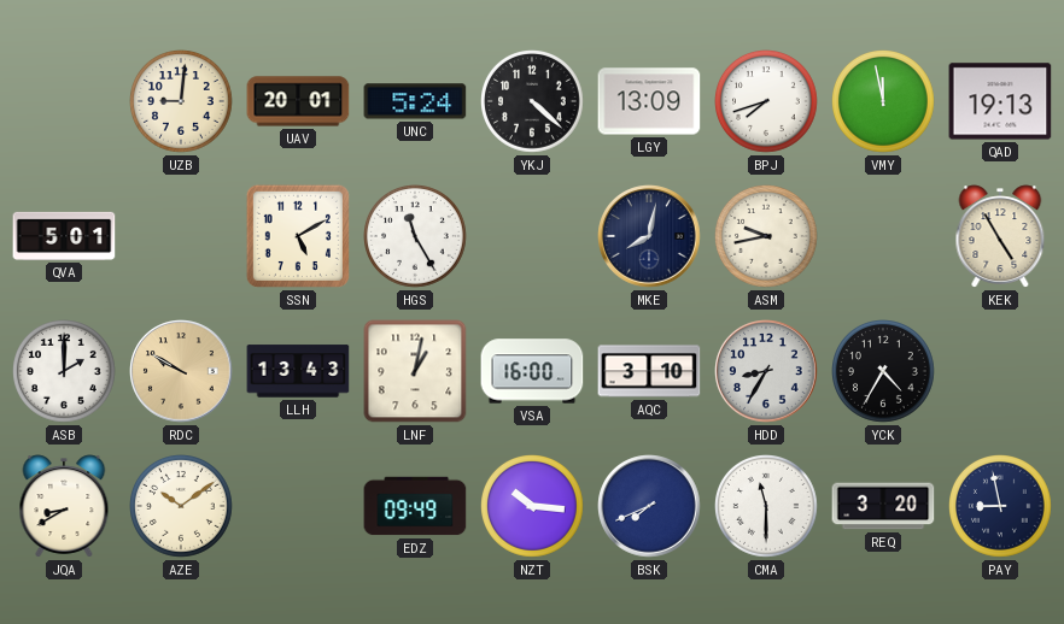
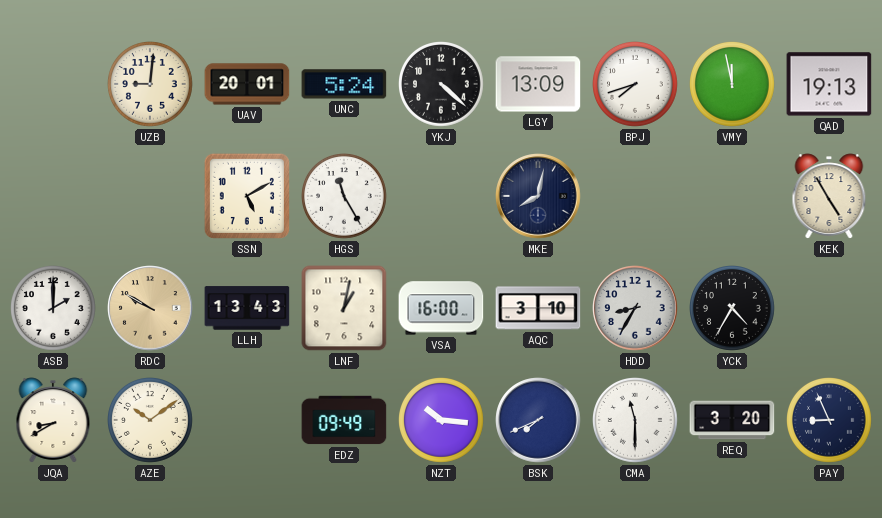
QVA: 5:01 -> none (64, 236)
ASM: 9:43 -> none (767, 237)
PAY: 8:58 -> 8:56 (830, 421)
